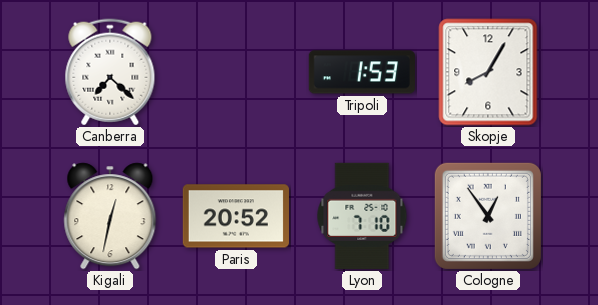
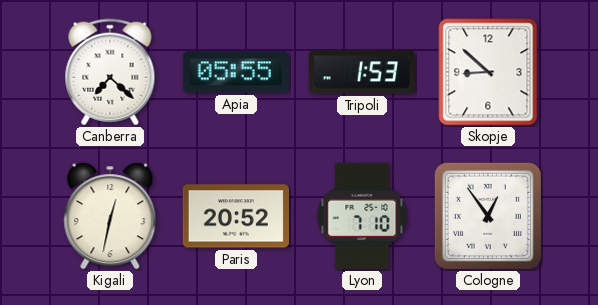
Apia: none -> 05:55 (236, 72)
Skopje: 8:05 -> 8:52 (488, 72)
